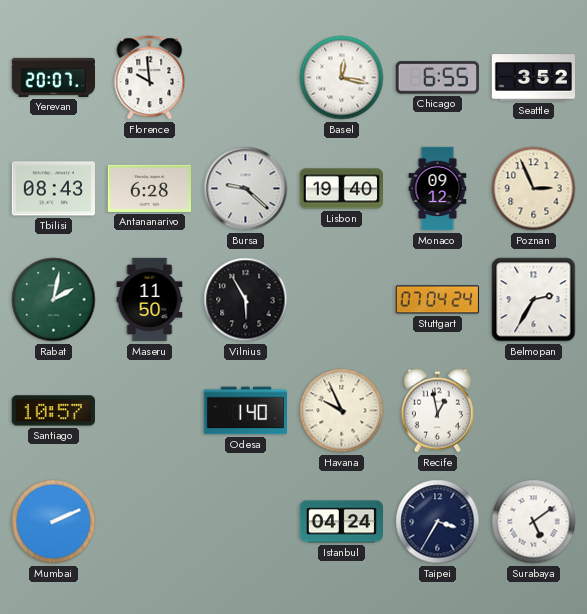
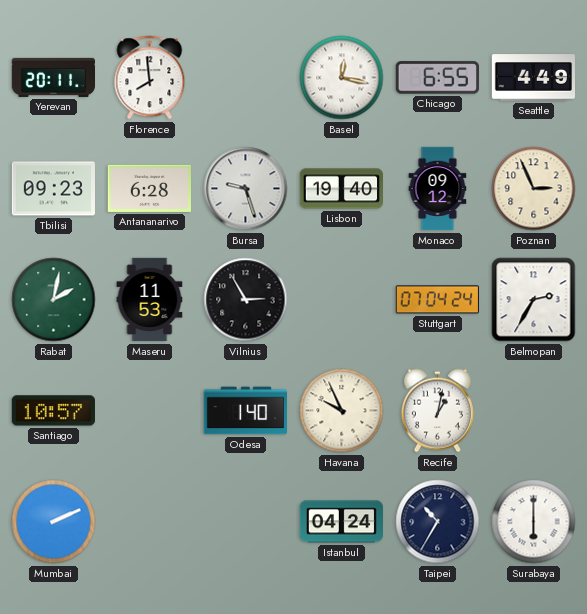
Yerevan: 20:07 -> 20:11 (53, 77)
Florence: 9:59 -> 7:59 (150, 78)
Seattle: 3:52 -> 4:49 (533, 78)
Tbilisi: 08:43 -> 09:23 (53, 189)
Bursa: 9:22 -> 9:27 (246, 189)
Maseru: 11:50 -> 11:53 (150, 300)
Vilnius: 5:55 -> 2:55 (246, 300)
Recife: 12:58 -> 1:02 (437, 411)
Taipei: 3:35 -> 10:35 (438, 522)
Surabaya: 5:09 -> 6:00 (534, 522)
